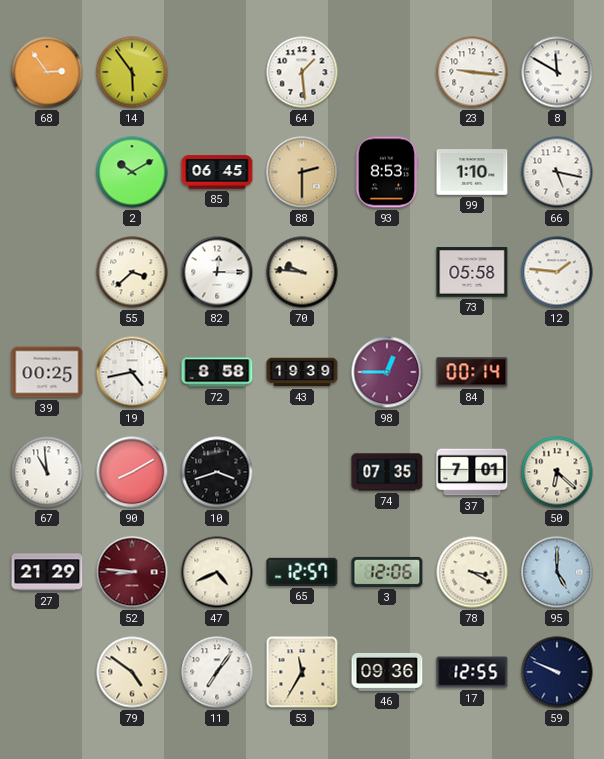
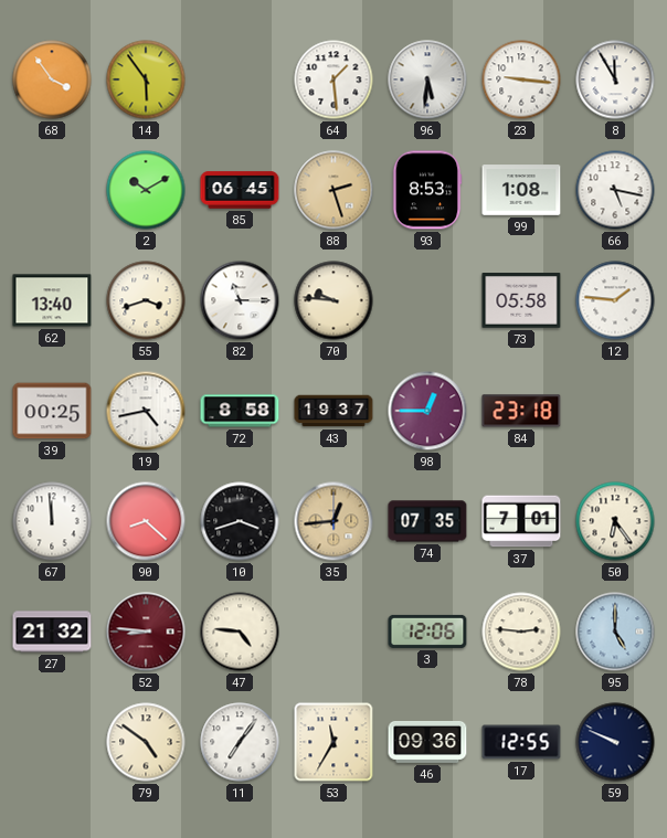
68: 2:54 -> 3:54 (52, 79)
96: none -> 5:31 (427, 79)
8: 11:50 -> 11:55 (615, 79)
88: 2:30 -> 2:27 (333, 190)
99: 1:10 -> 1:08 (521, 190)
62: none -> 13:40 (52, 300)
55: 3:38 -> 3:42 (146, 300)
82: 12:15 -> 11:15 (240, 300)
43: 19:39 -> 19:37 (333, 411)
84: 00:14 -> 23:18 (521, 411)
67: 10:59 -> 11:59 (52, 521)
90: 8:10 -> 8:22 (146, 521)
35: none -> 12:44 (333, 521)
50: 6:22 -> 6:24 (615, 521)
27: 21:29 -> 21:32 (52, 632)
47: 4:41 -> 4:46 (240, 632)
65: 12:57 -> none (302, 572)
78: 3:20 -> 2:46 (521, 632)
